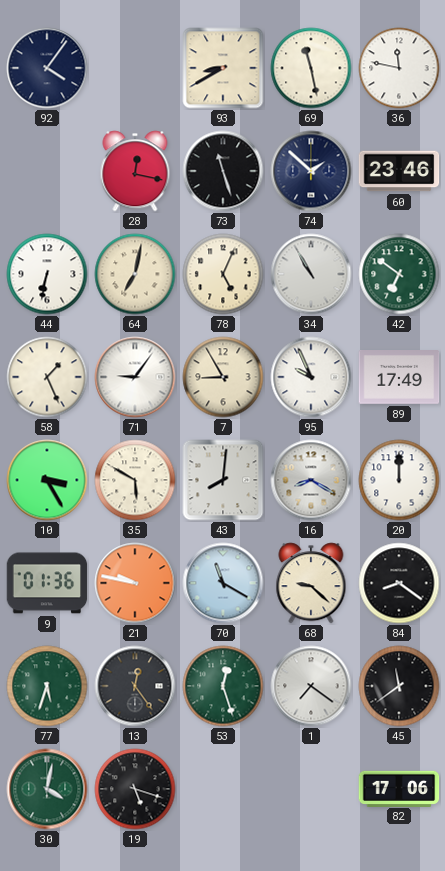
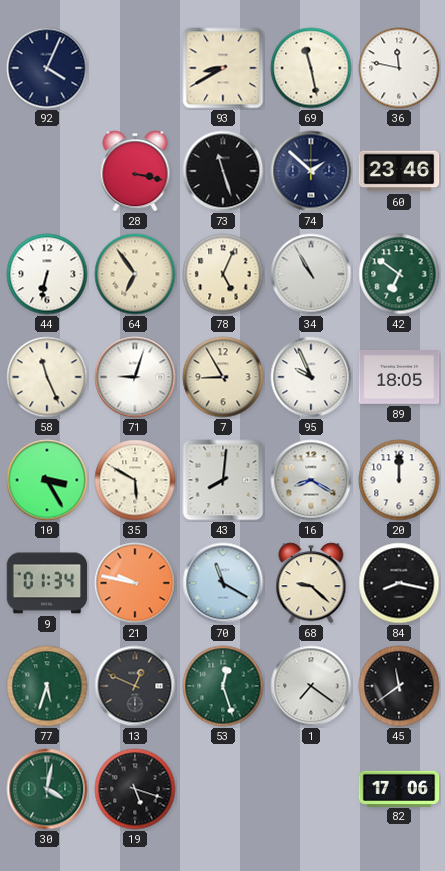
92: 4:06 -> 4:04 (47, 68)
28: 12:17 -> 3:17 (135, 171)
64: 7:02 -> 6:54 (135, 274)
58: 1:26 -> 11:26 (47, 377)
71: 9:06 -> 9:03 (135, 377)
89: 17:49 -> 18:05 (399, 378)
9: 01:36 -> 01:34 (47, 583)
84: 8:21 -> 8:17 (399, 583)
13: 12:24 -> 12:49 (135, 686)
